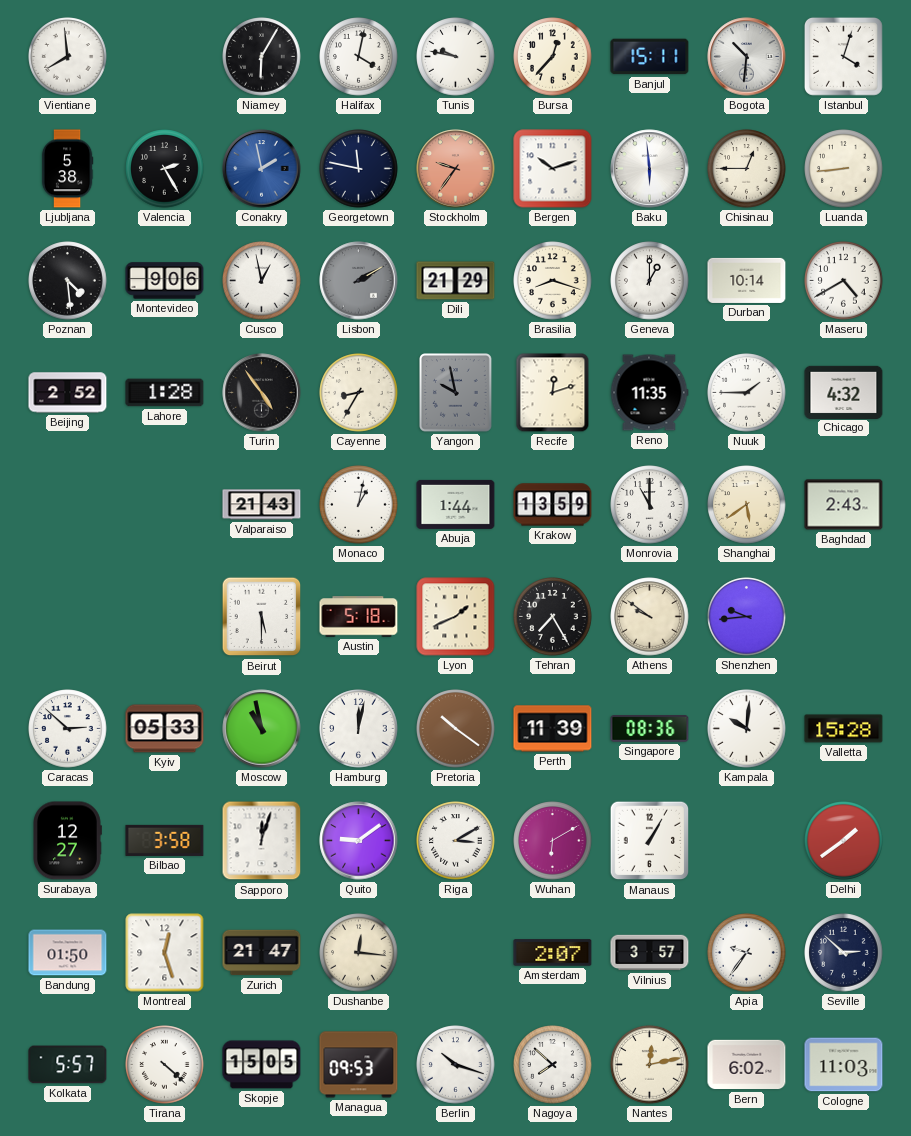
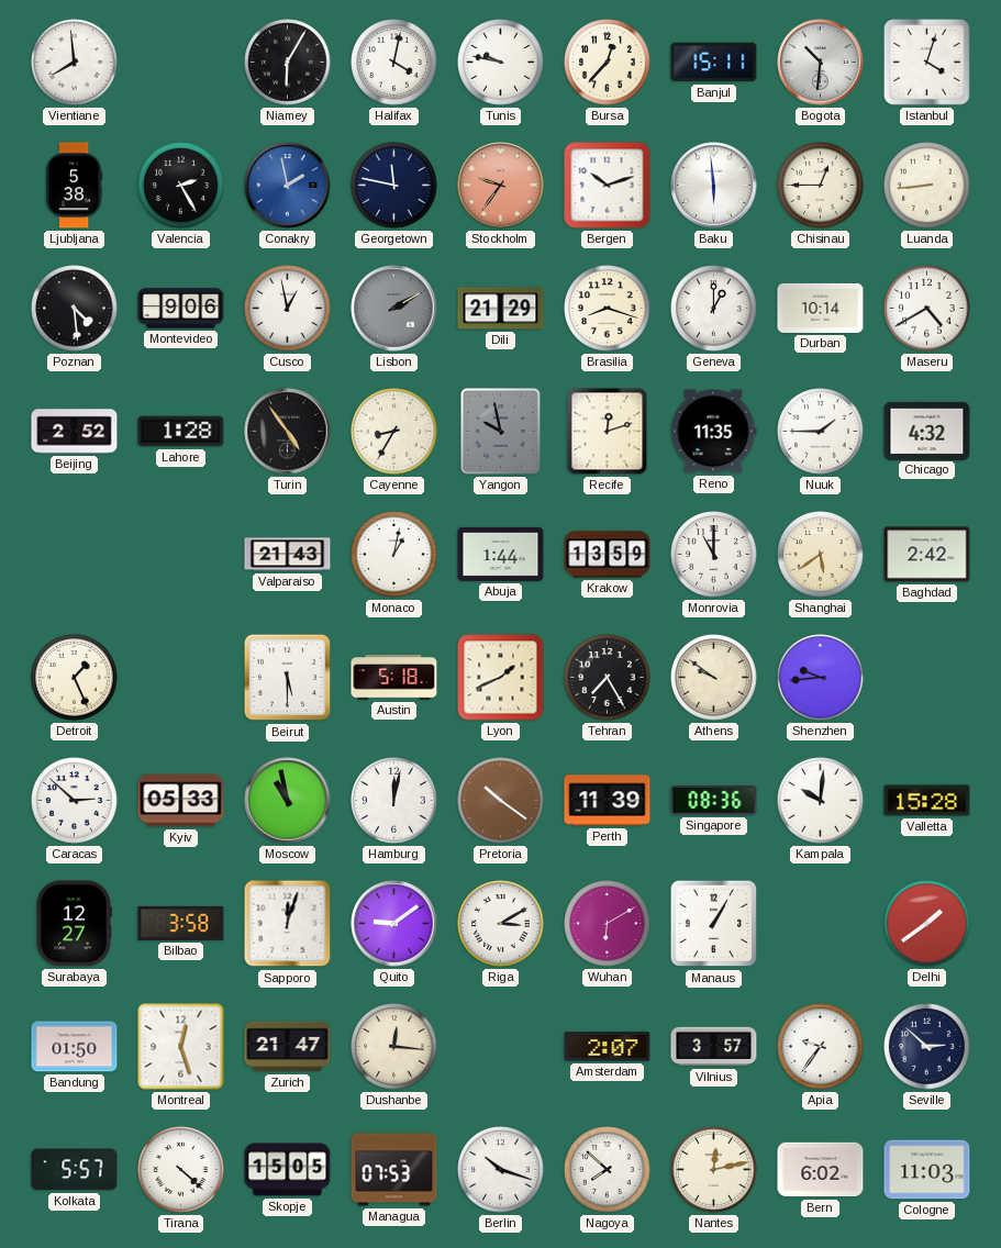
Baghdad: 2:43 -> 2:42 (927, 555)
Detroit: none -> 1:26 (75, 678)
Managua: 09:53 -> 07:53 (394, 1170)
